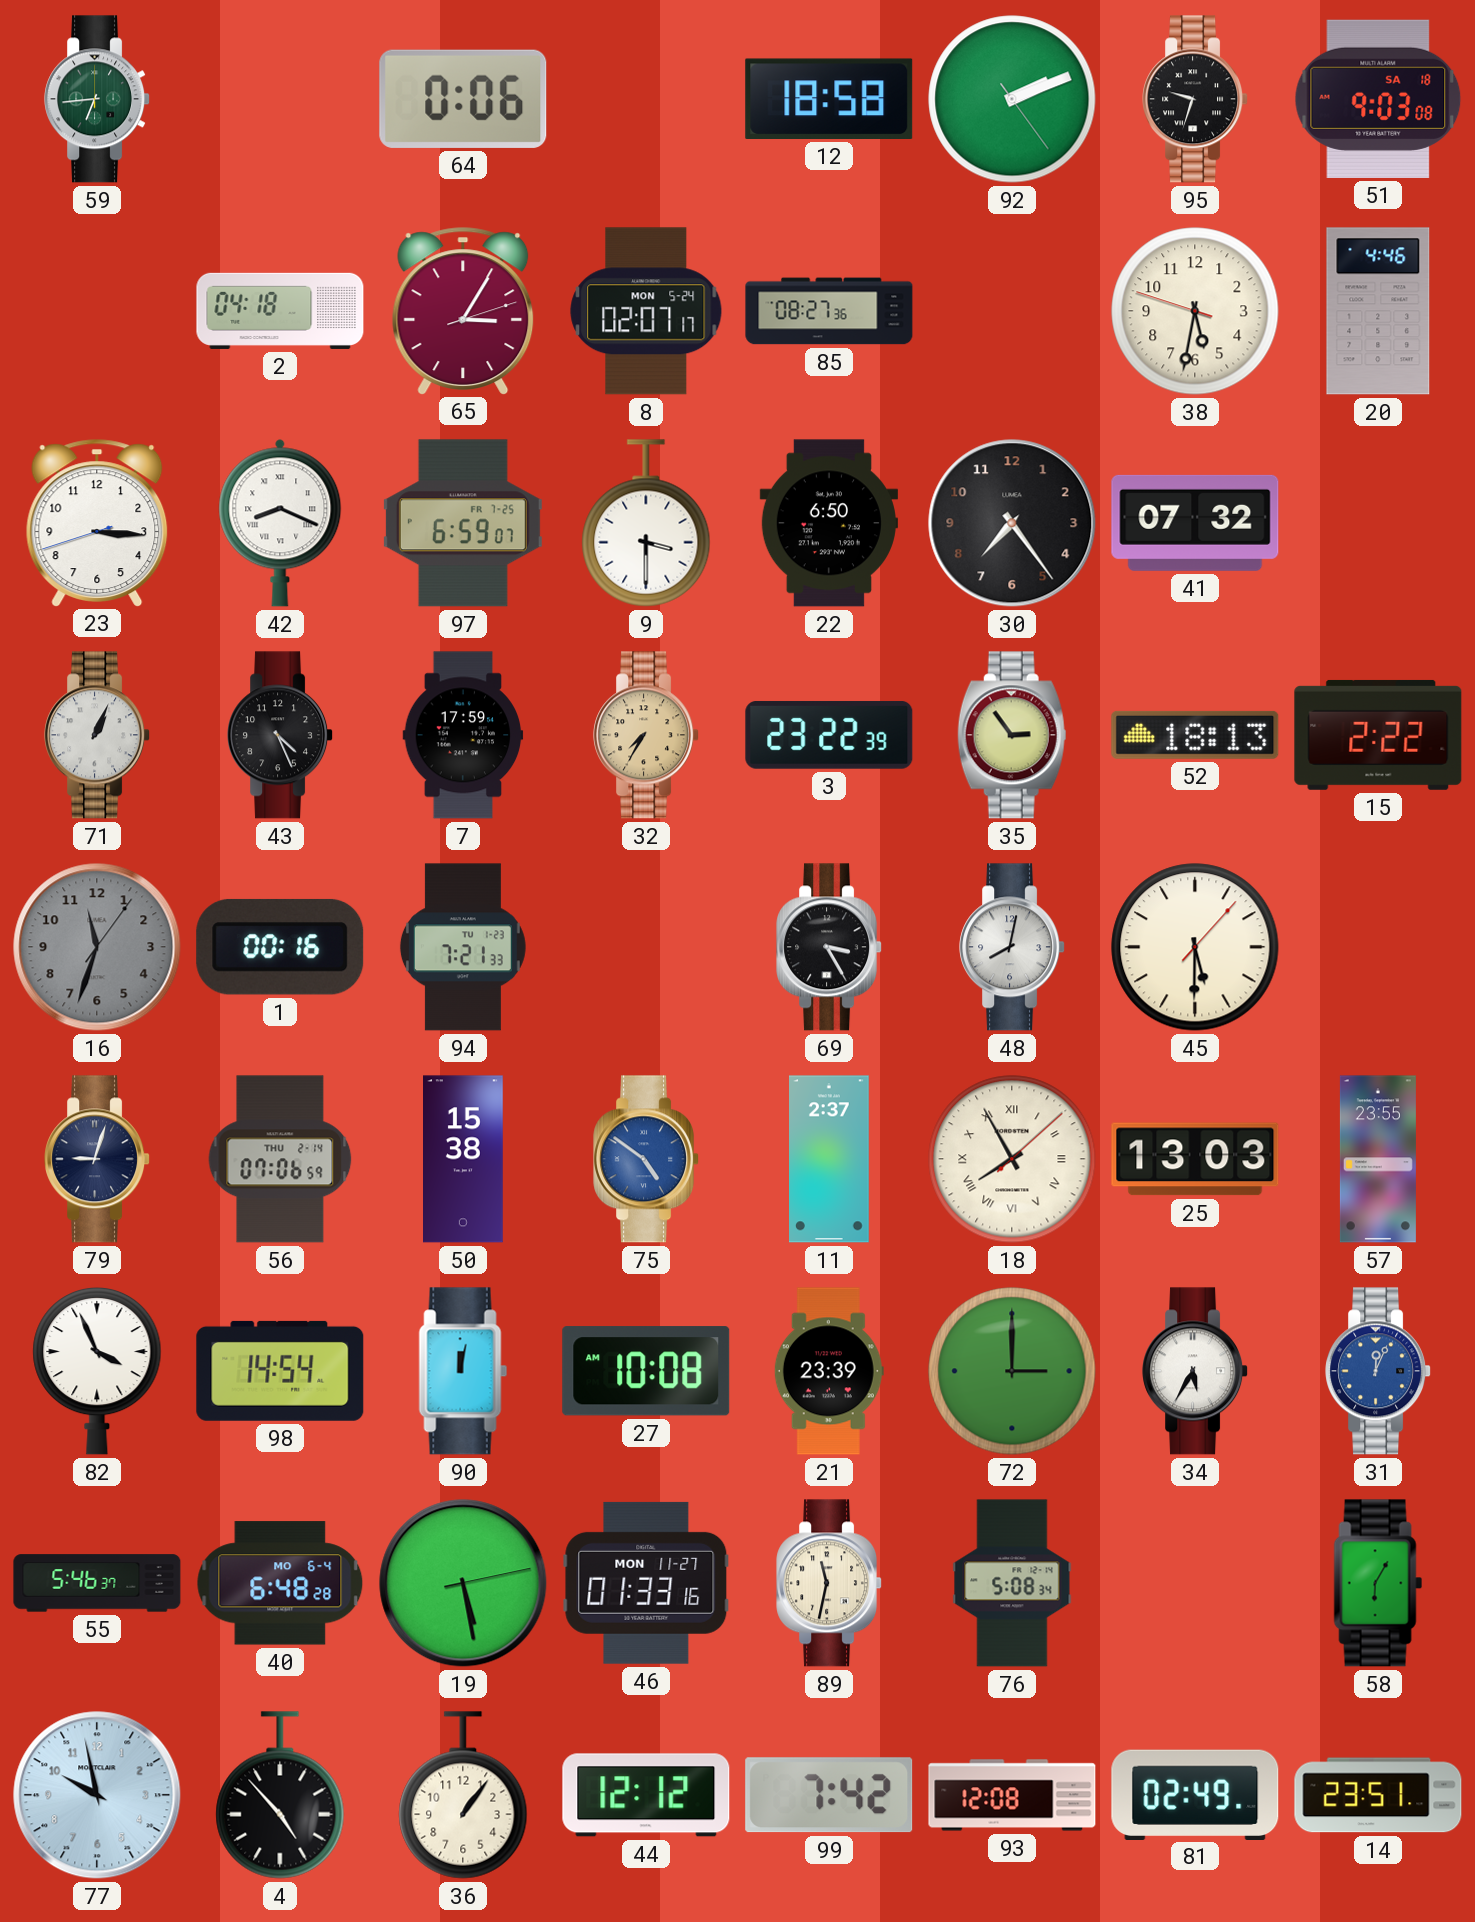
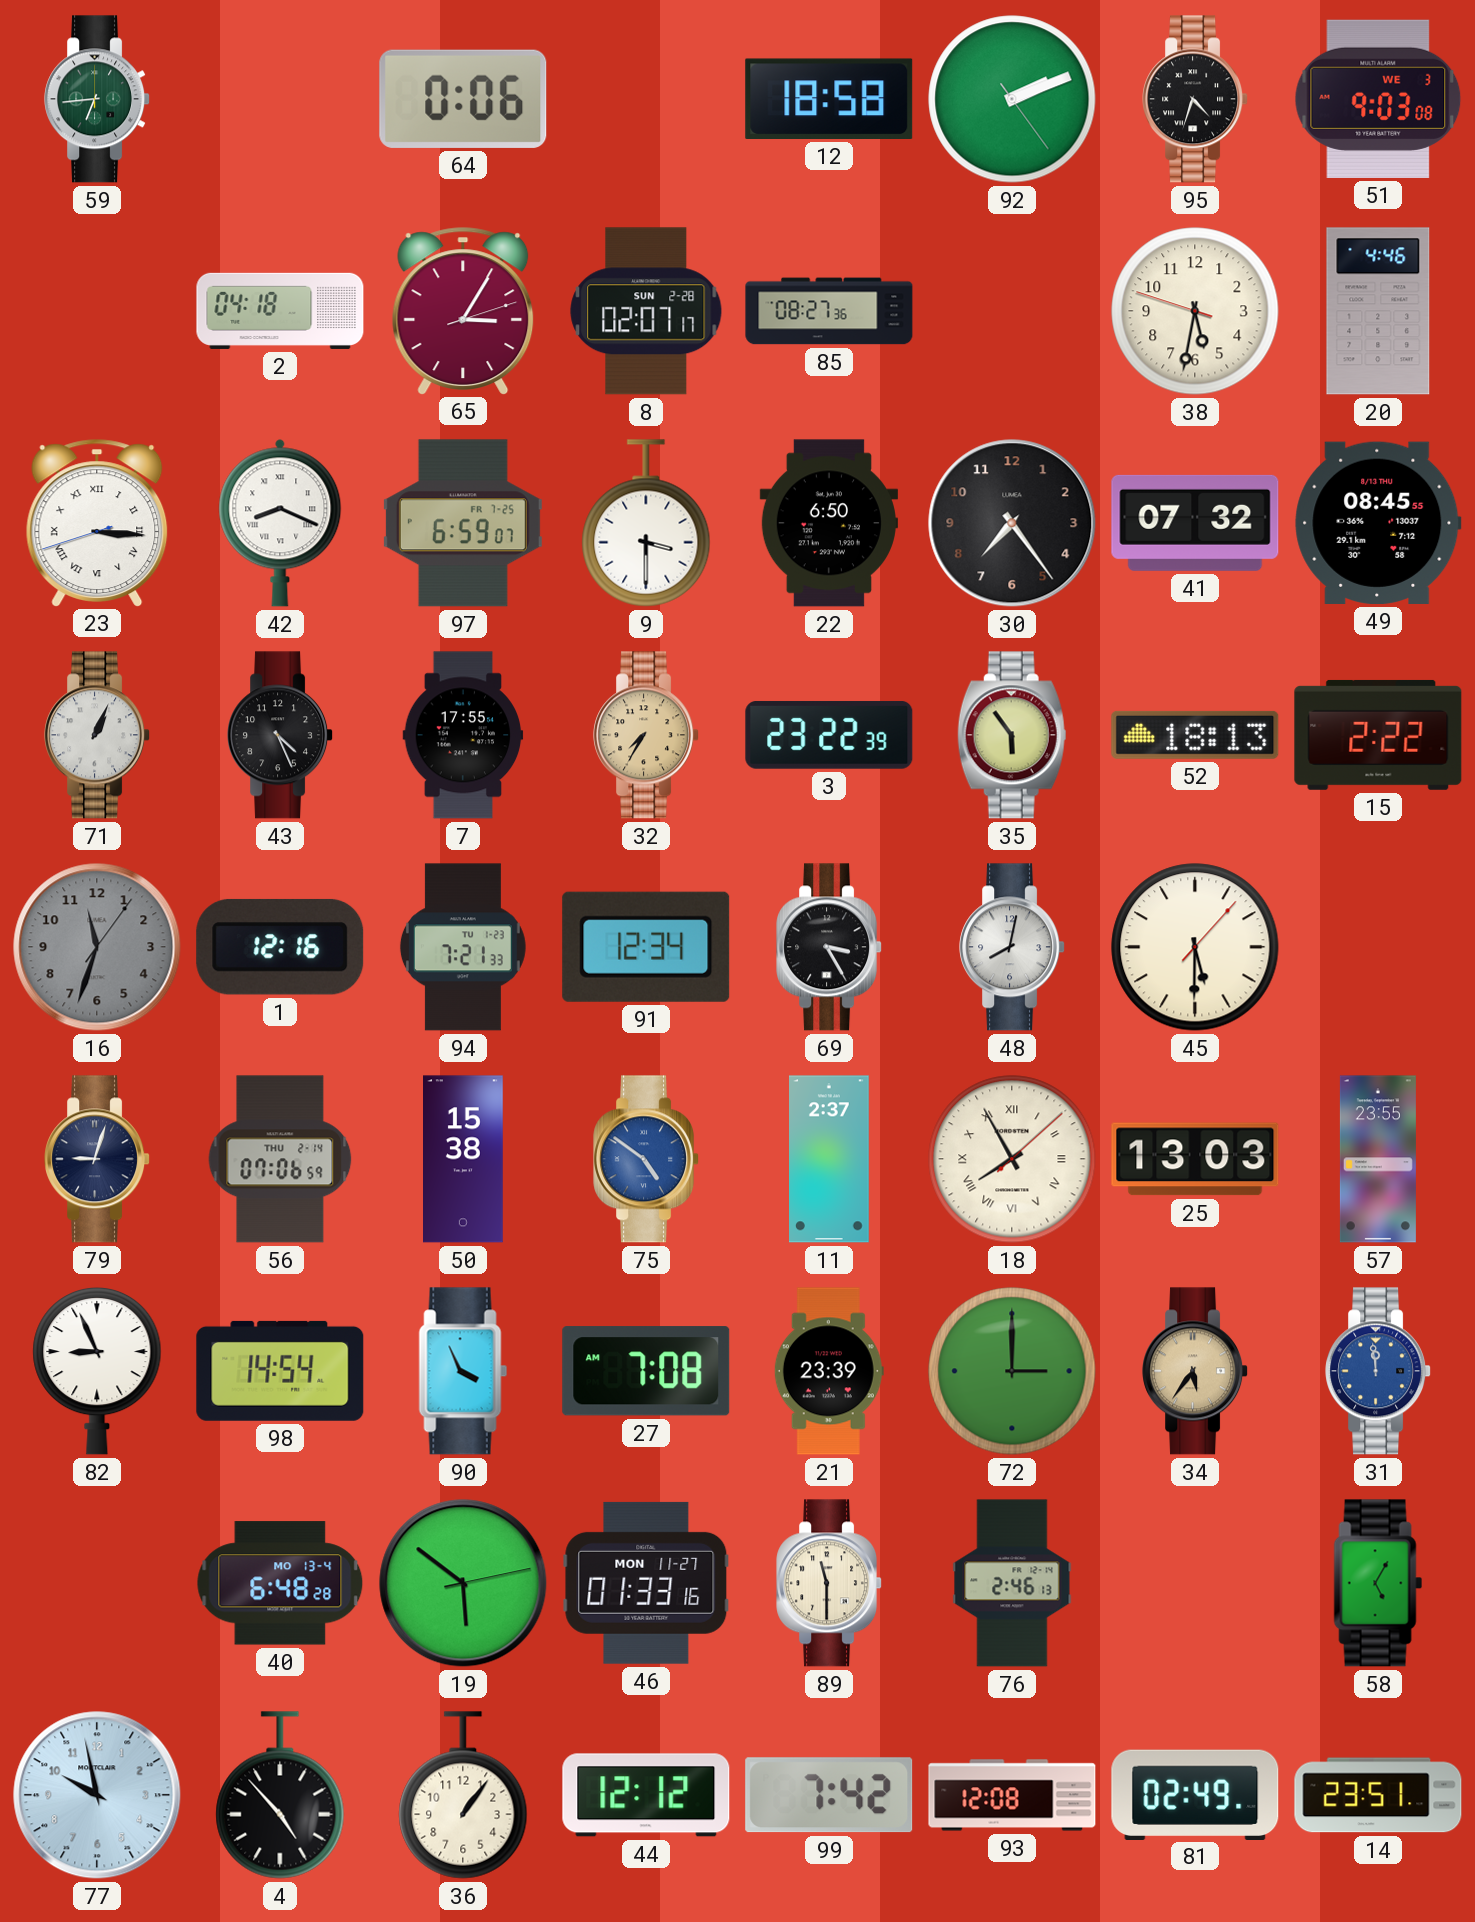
95: 9:33 -> 4:33 (1196, 99)
51 date: SA 18 -> WE 3 (1378, 99)
8 date: MON 5-24 -> SUN 2-28 (646, 311)
23 numerals: Arabic -> Roman (97, 523)
49: none -> 08:45 (1378, 523)
7: 17:59 -> 17:55 (463, 735)
35: 2:54 -> 5:54 (1012, 735)
1: 00:16 -> 12:16 (280, 947)
91: none -> 12:34 (646, 947)
82: 3:56 -> 8:56 (97, 1371)
90: 12:02 -> 3:56 (463, 1371)
27: 10:08 -> 7:08 (646, 1371)
34: 5:35 -> 5:36 (1196, 1371)
34 dial: white -> champagne (1196, 1371)
31: 12:04 -> 11:59 (1379, 1371)
55: 5:46 -> none (97, 1583)
40 date: MO 6-4 -> MO 13-4 (280, 1583)
19: 5:28 -> 5:51 (463, 1583)
89: 11:32 -> 11:30 (830, 1583)
76: 5:08 -> 2:46 (1012, 1583)
58: 6:05 -> 5:05 (1378, 1583)
